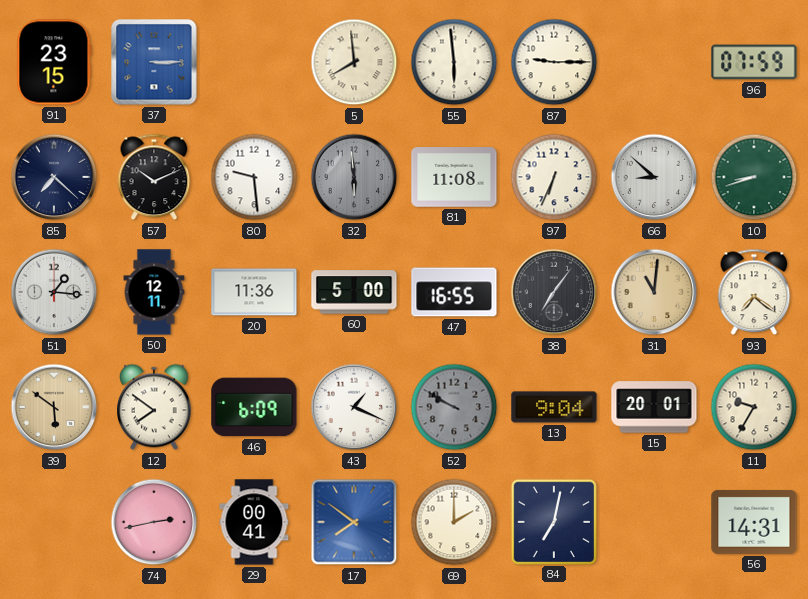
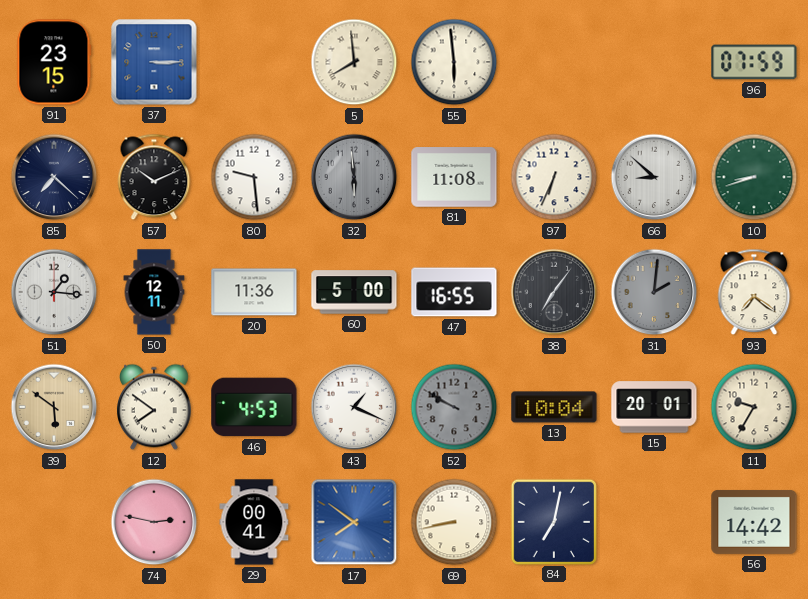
87: 9:15 -> none (554, 62)
31: 11:01 -> 2:01 (654, 292)
31 dial: champagne -> grey (654, 292)
46: 6:09 -> 4:53 (254, 407)
13: 9:04 -> 10:04 (554, 407)
74: 2:43 -> 2:47 (154, 522)
69: 2:00 -> 8:43 (454, 522)
56: 14:31 -> 14:42 (754, 522)
